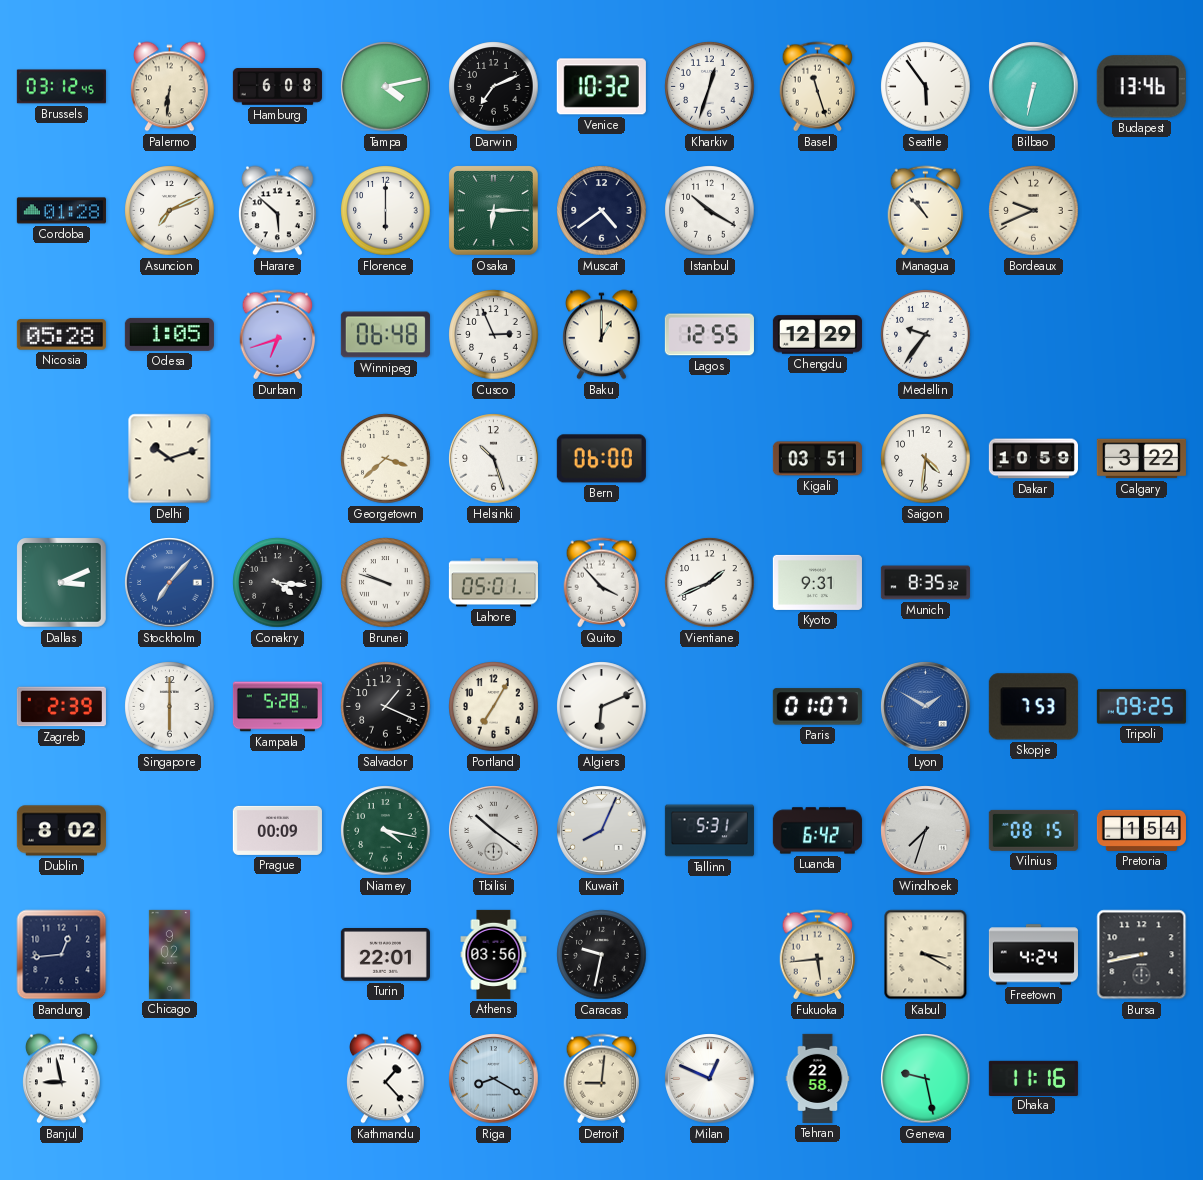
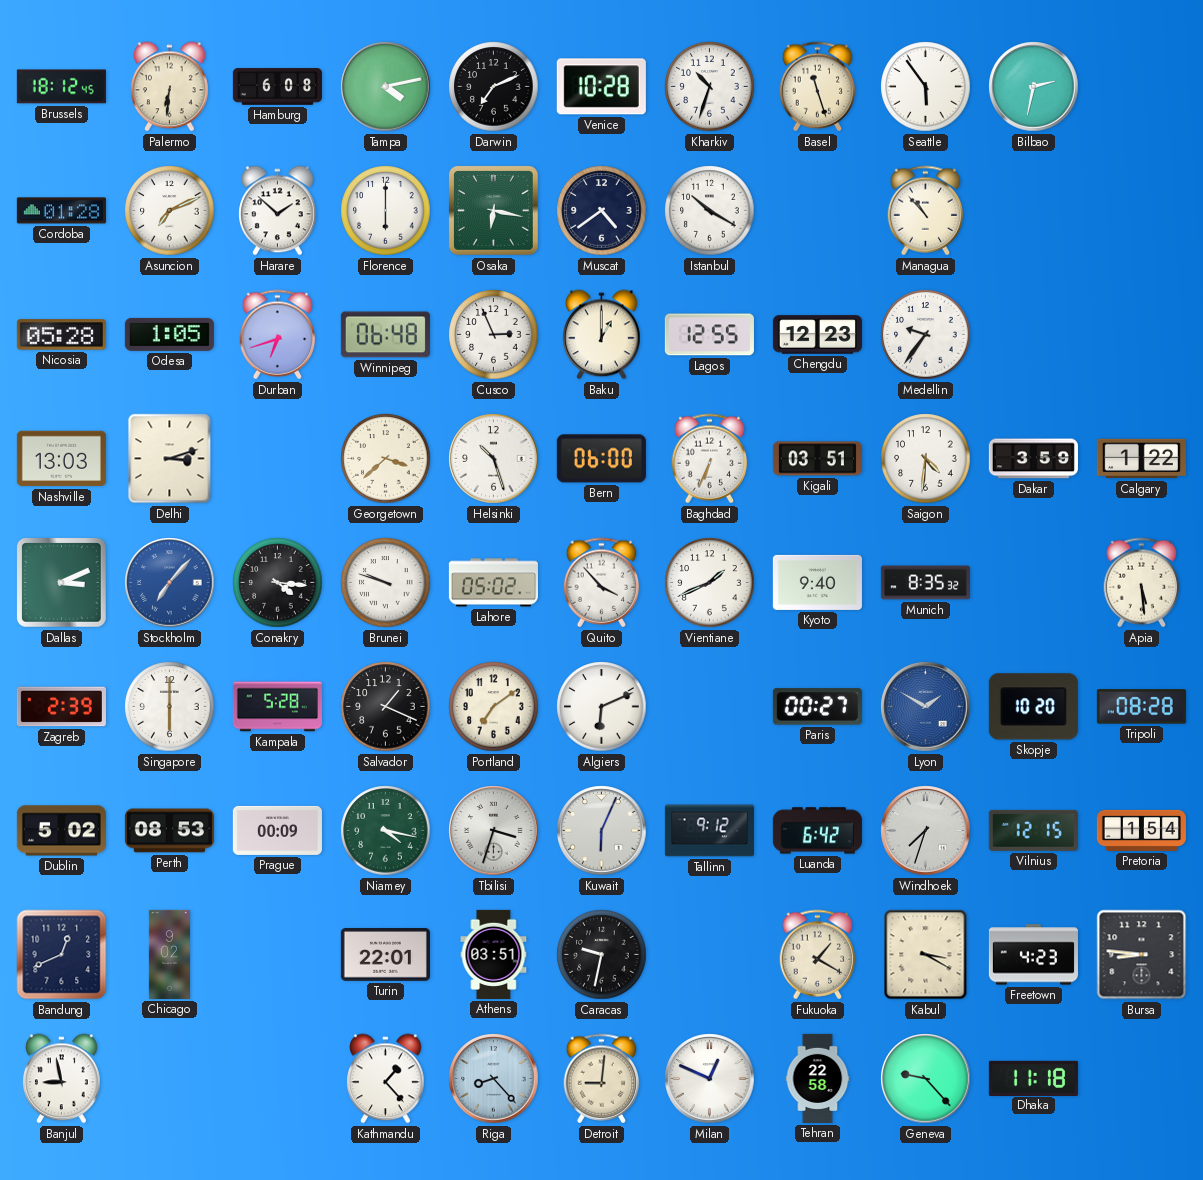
Brussels: 03:12 -> 18:12 (61, 87)
Venice: 10:32 -> 10:28 (601, 87)
Kharkiv: 12:33 -> 10:33 (710, 87)
Bilbao: 6:32 -> 2:32 (1034, 87)
Budapest: 13:46 -> none (1141, 87)
Harare: 5:52 -> 1:52 (278, 211)
Osaka: 6:15 -> 6:17 (494, 211)
Bordeaux: 9:41 -> none (1034, 211)
Chengdu: 12:29 -> 12:23 (817, 335)
Nashville: none -> 13:03 (61, 459)
Delhi: 10:12 -> 3:12 (170, 459)
Baghdad: none -> 6:34 (710, 459)
Dakar: 10:59 -> 3:59 (1033, 459)
Calgary: 3:22 -> 1:22 (1141, 459)
Lahore: 05:01 -> 05:02 (493, 583)
Kyoto: 9:31 -> 9:40 (817, 582)
Apia: none -> 5:29 (1142, 583)
Portland: 7:05 -> 7:09 (494, 707)
Paris: 01:07 -> 00:27 (817, 707)
Skopje: 7:53 -> 10:20 (1033, 707)
Tripoli: 09:25 -> 08:28 (1141, 707)
Dublin: 8:02 -> 5:02 (61, 831)
Perth: none -> 08:53 (169, 831)
Tbilisi: 10:21 -> 3:33 (494, 831)
Kuwait: 8:04 -> 6:04 (602, 831)
Tallinn: 5:31 -> 9:12 (709, 831)
Vilnius: 08:15 -> 12:15 (1033, 830)
Bandung: 12:44 -> 12:41 (62, 955)
Athens: 03:56 -> 03:51 (494, 954)
Fukuoka: 5:44 -> 1:20 (818, 955)
Freetown: 4:24 -> 4:23 (1033, 955)
Bursa: 8:43 -> 8:46 (1142, 955)
Riga: 8:20 -> 8:23 (494, 1079)
Geneva: 9:28 -> 9:23 (926, 1079)
Dhaka: 11:16 -> 11:18 (1033, 1078)
